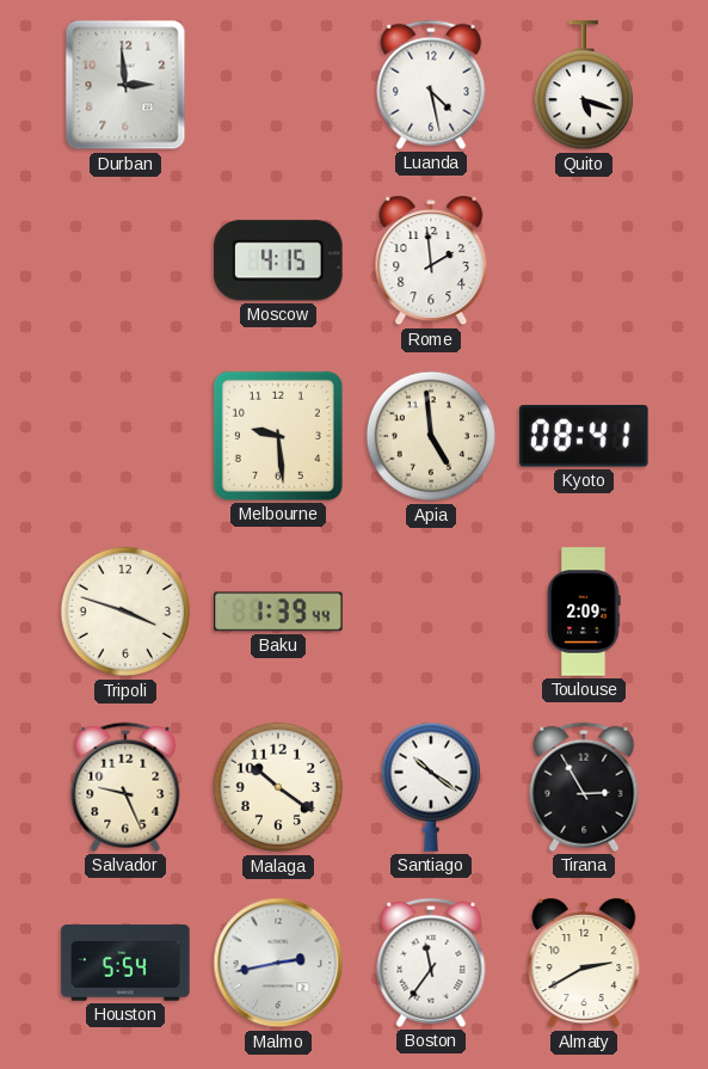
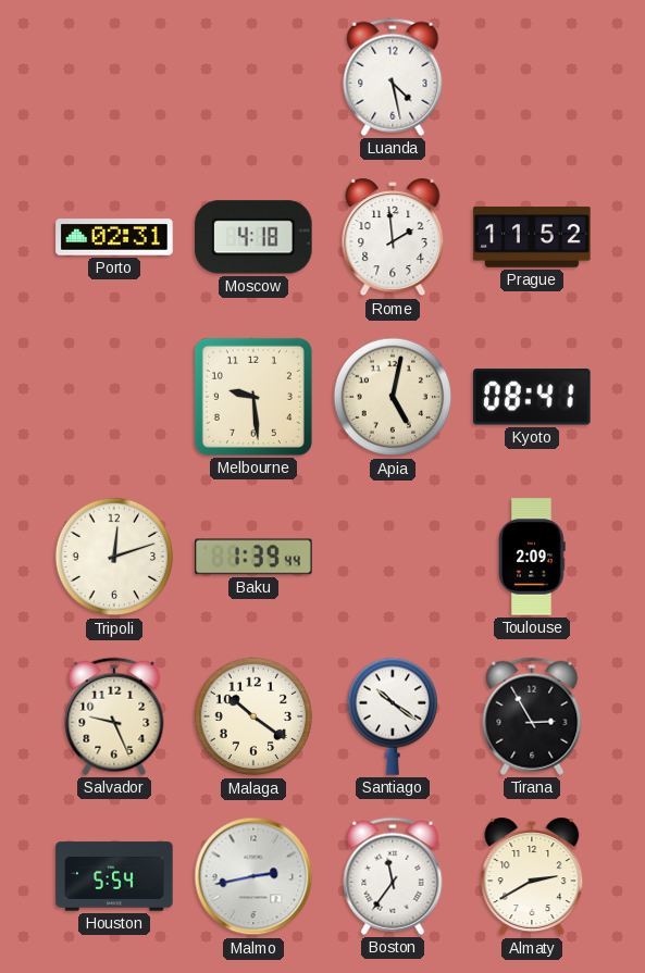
Durban: 2:59 -> none (125, 85)
Quito: 5:18 -> none (583, 86)
Porto: none -> 02:31 (114, 237)
Moscow: 4:15 -> 4:18 (253, 237)
Prague: none -> 11:52 (532, 238)
Apia: 4:59 -> 5:02 (393, 397)
Tripoli: 3:48 -> 12:12 (114, 557)
